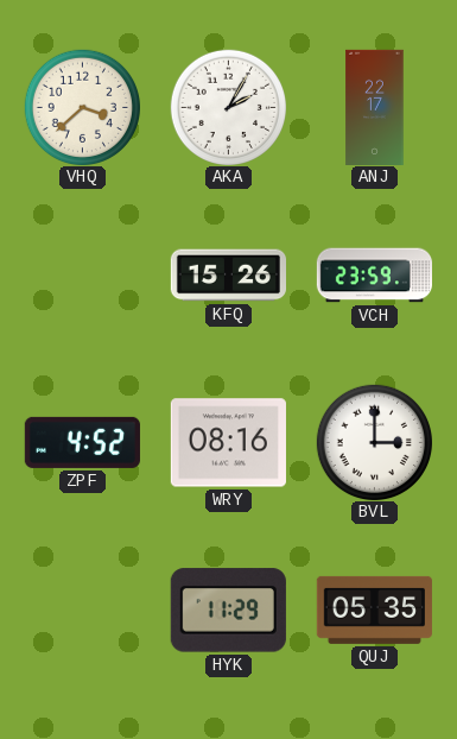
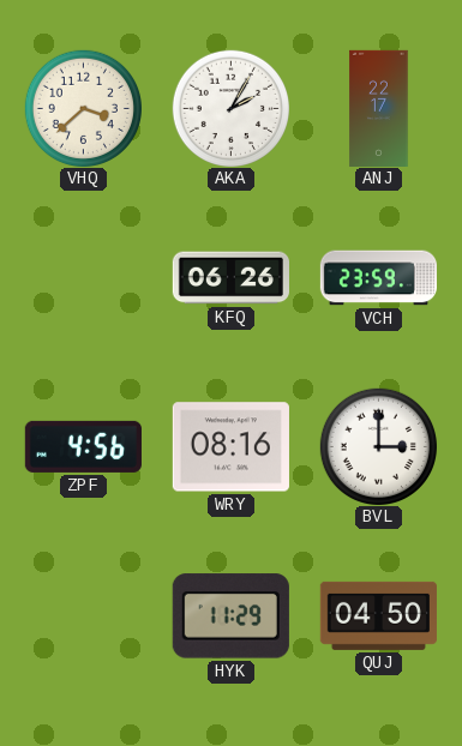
KFQ: 15:26 -> 06:26 (230, 278)
ZPF: 4:52 -> 4:56 (83, 446)
QUJ: 05:35 -> 04:50 (378, 615)
